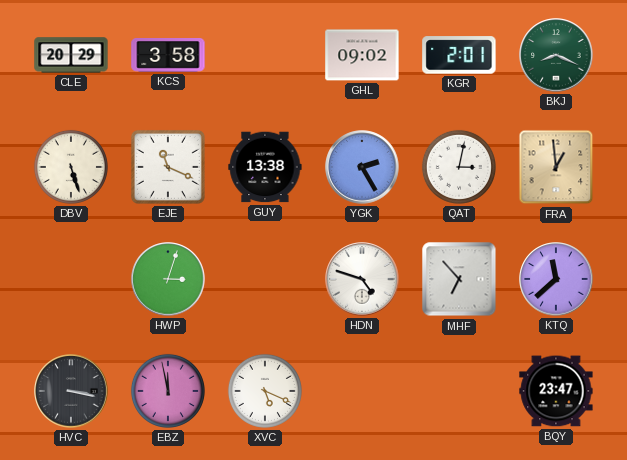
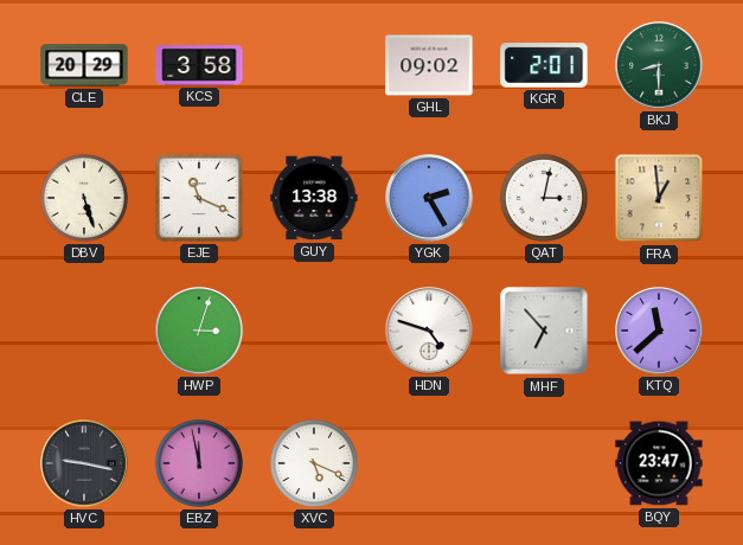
BKJ: 8:19 -> 8:30 (659, 65)
HVC: 3:17 -> 9:17 (84, 463)
